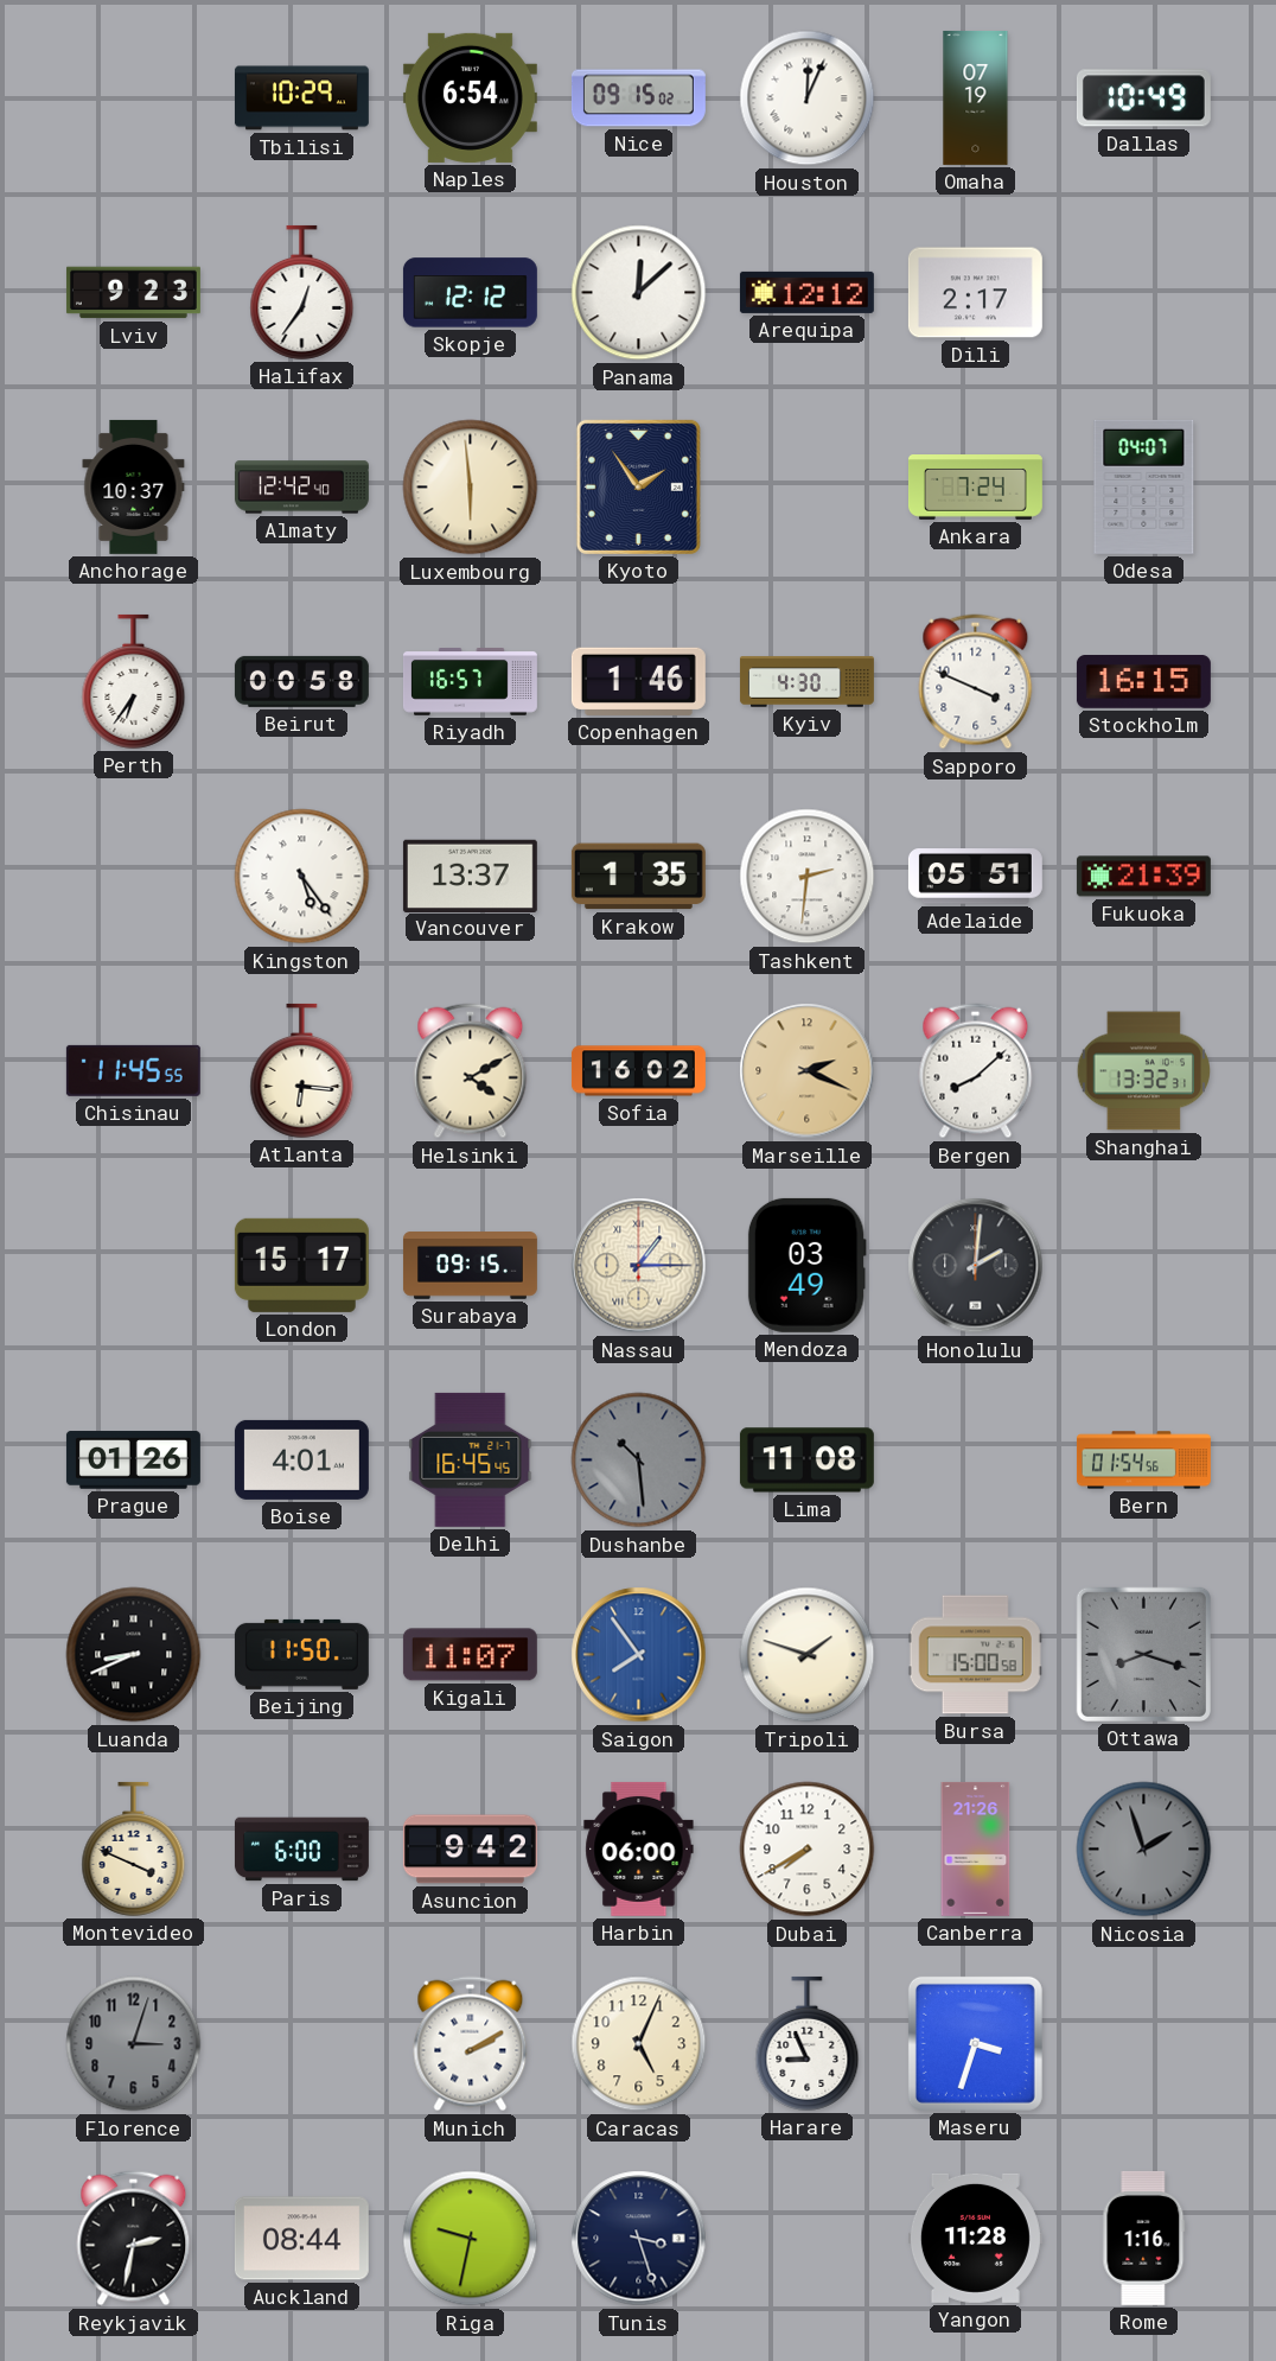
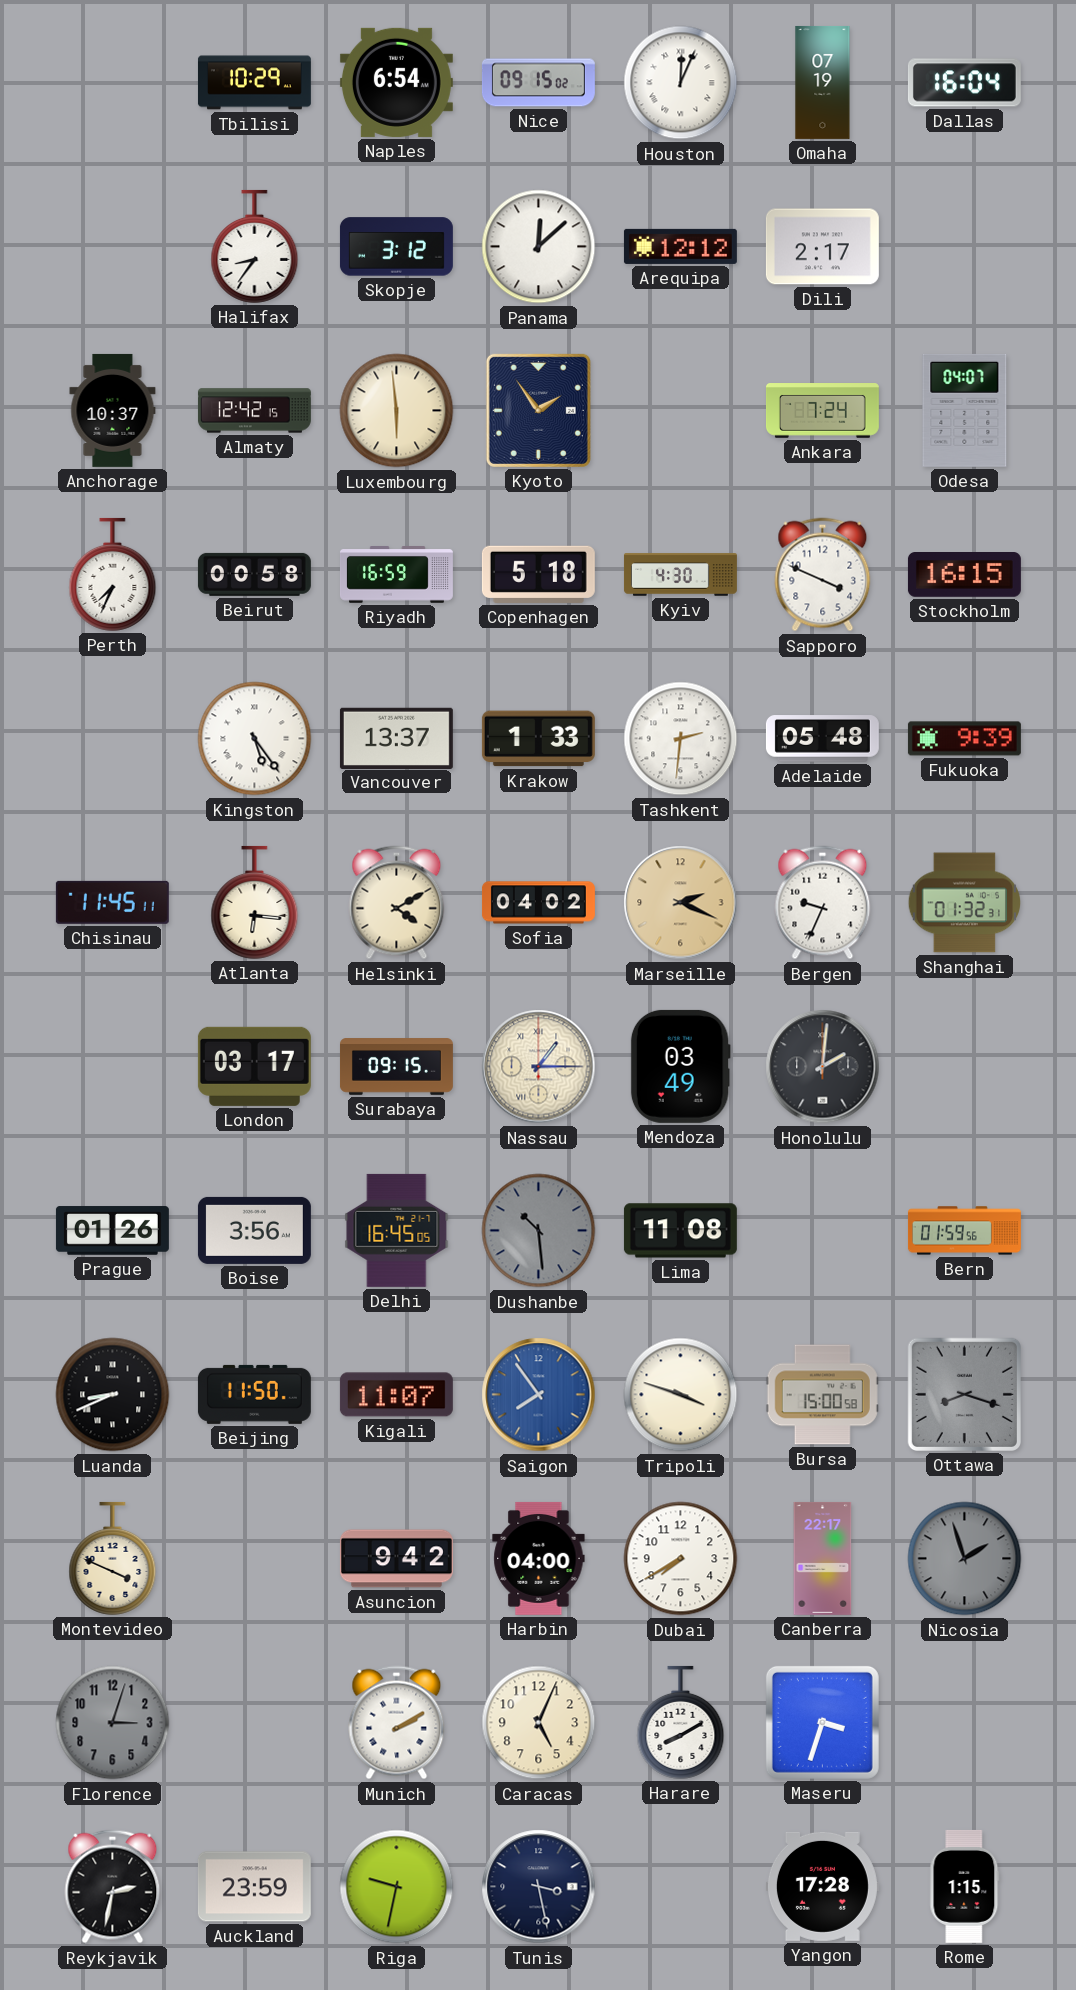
Dallas: 10:49 -> 16:04 (964, 83)
Lviv: 9:23 -> none (133, 293)
Halifax: 12:36 -> 8:36 (255, 246)
Skopje: 12:12 -> 3:12 (396, 247)
Almaty: 12:42:40 -> 12:42:15 (254, 411)
Perth: 6:36 -> 7:34 (113, 574)
Riyadh: 16:57 -> 16:59 (396, 575)
Copenhagen: 1:46 -> 5:18 (538, 574)
Krakow: 1:35 -> 1:33 (538, 739)
Adelaide: 05:51 -> 05:48 (822, 739)
Fukuoka: 21:39 -> 9:39 (964, 739)
Chisinau: 11:45:55 -> 11:45:11 (112, 902)
Sofia: 16:02 -> 04:02 (538, 903)
Bergen: 8:08 -> 9:34 (823, 903)
Shanghai: 13:32 -> 01:32 (965, 903)
London: 15:17 -> 03:17 (254, 1066)
Boise: 4:01 -> 3:56 (254, 1230)
Delhi: 16:45:45 -> 16:45:05 (397, 1230)
Bern: 01:54 -> 01:59 (964, 1231)
Tripoli: 1:48 -> 3:48 (681, 1395)
Paris: 6:00 -> none (301, 1850)
Harbin: 06:00 -> 04:00 (539, 1558)
Canberra: 21:26 -> 22:17 (823, 1558)
Harare: 8:56 -> 8:10 (681, 1722)
Auckland: 08:44 -> 23:59 (254, 1887)
Tunis: 3:27 -> 3:28 (539, 1887)
Yangon: 11:28 -> 17:28 (822, 1886)
Rome: 1:16 -> 1:15 (965, 1886)
